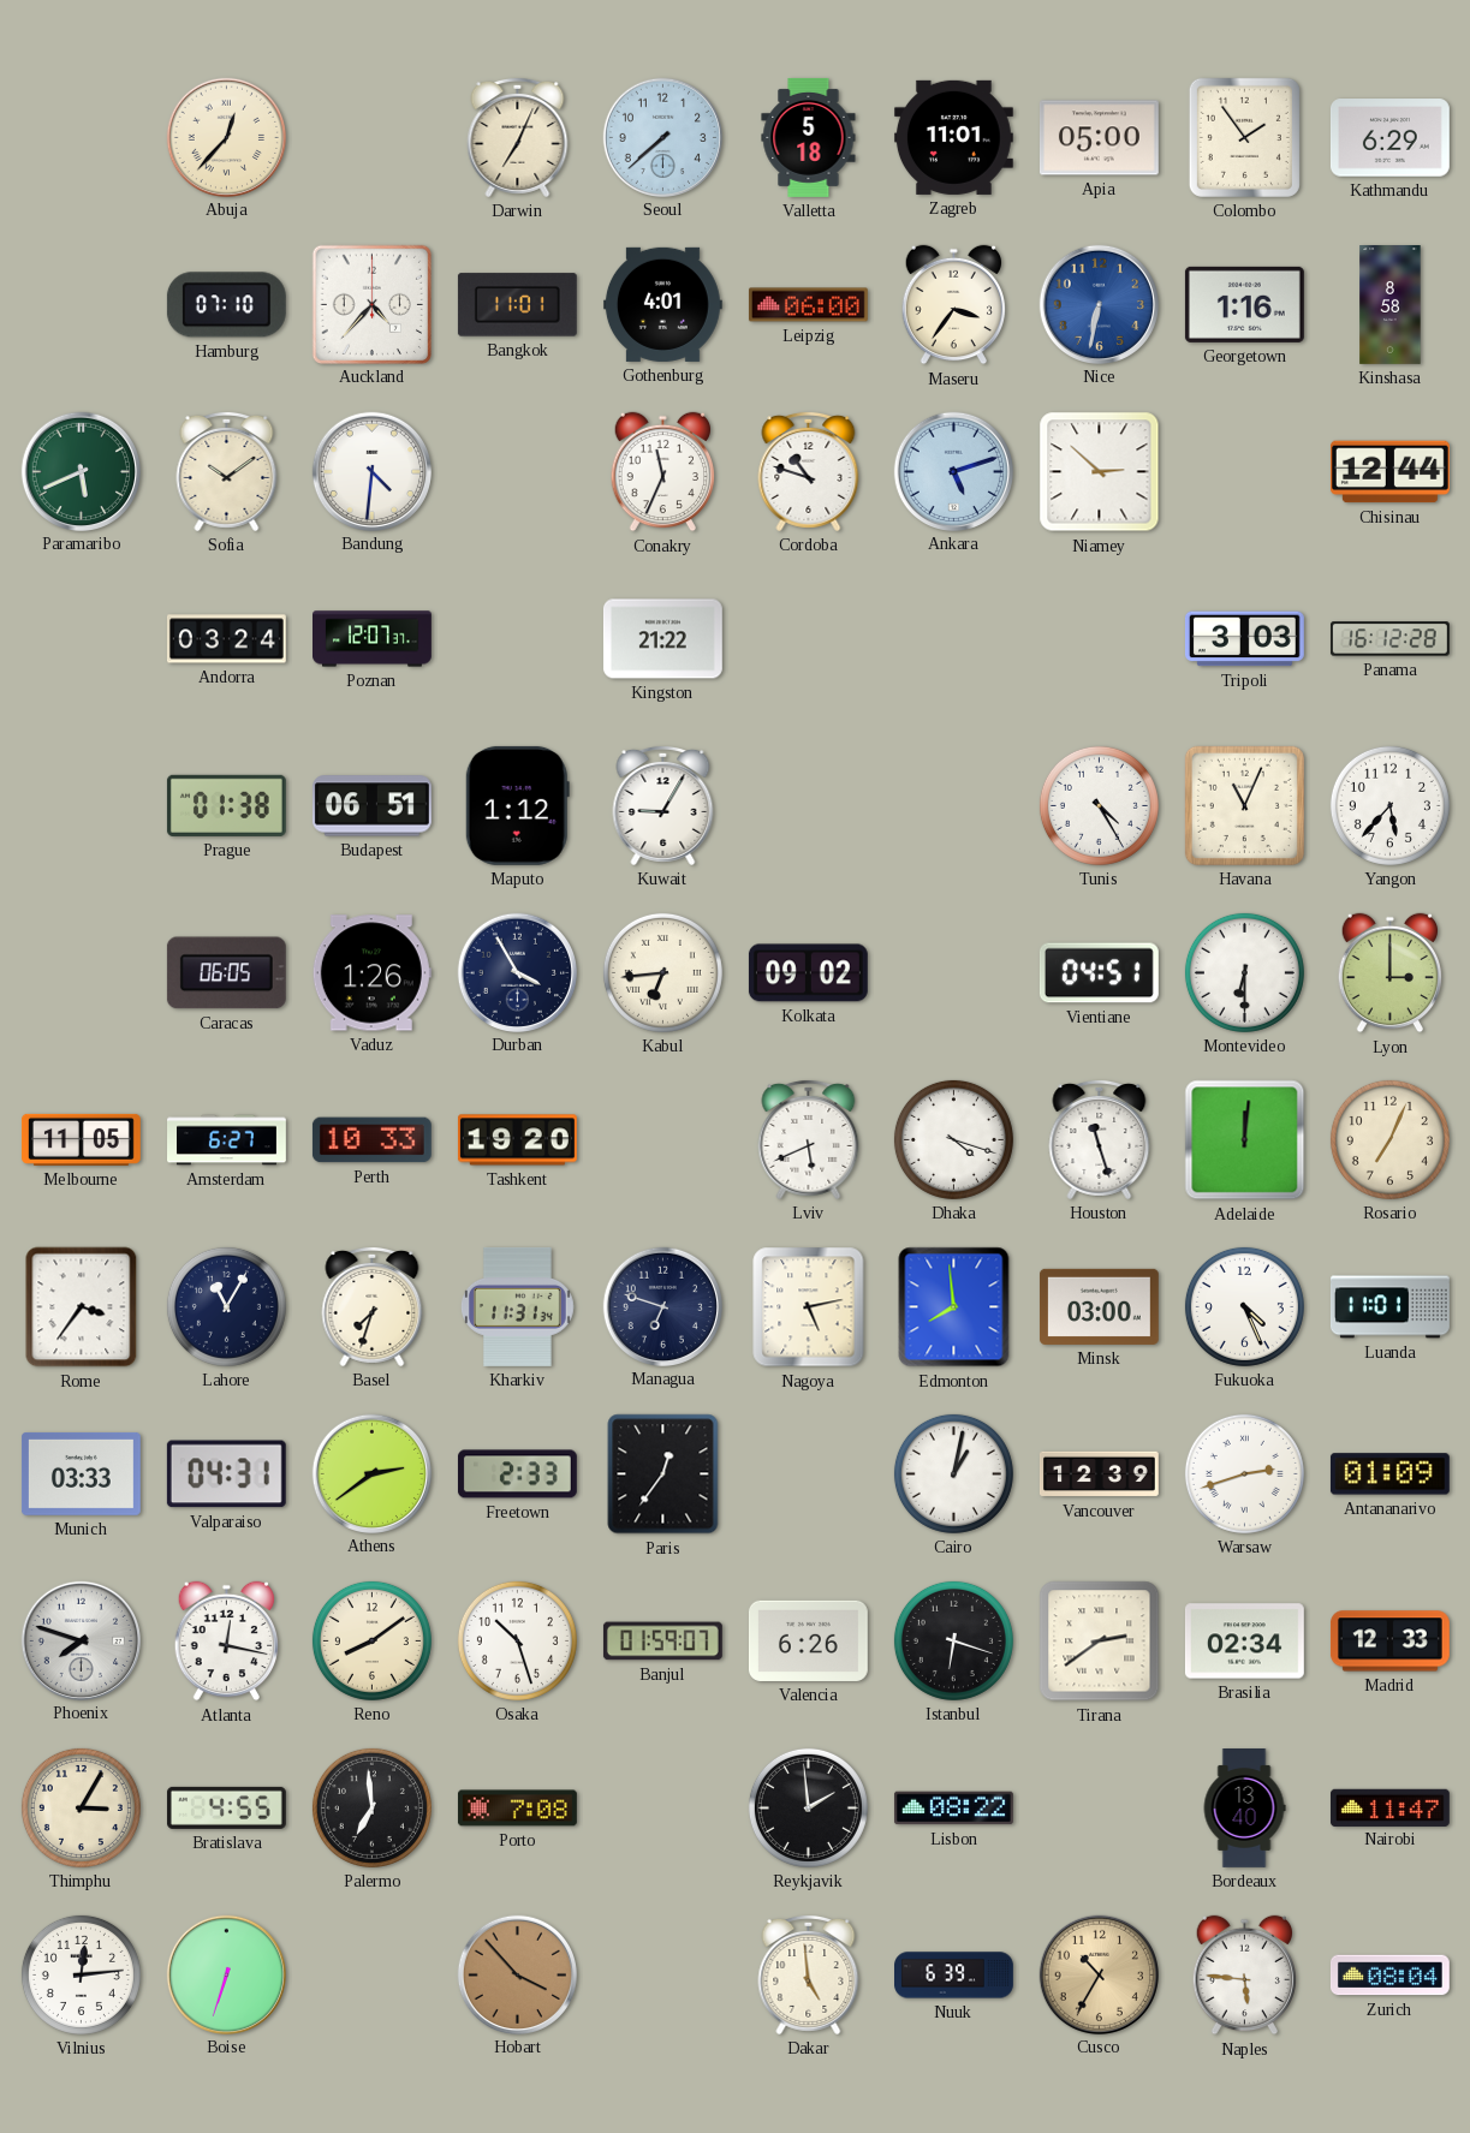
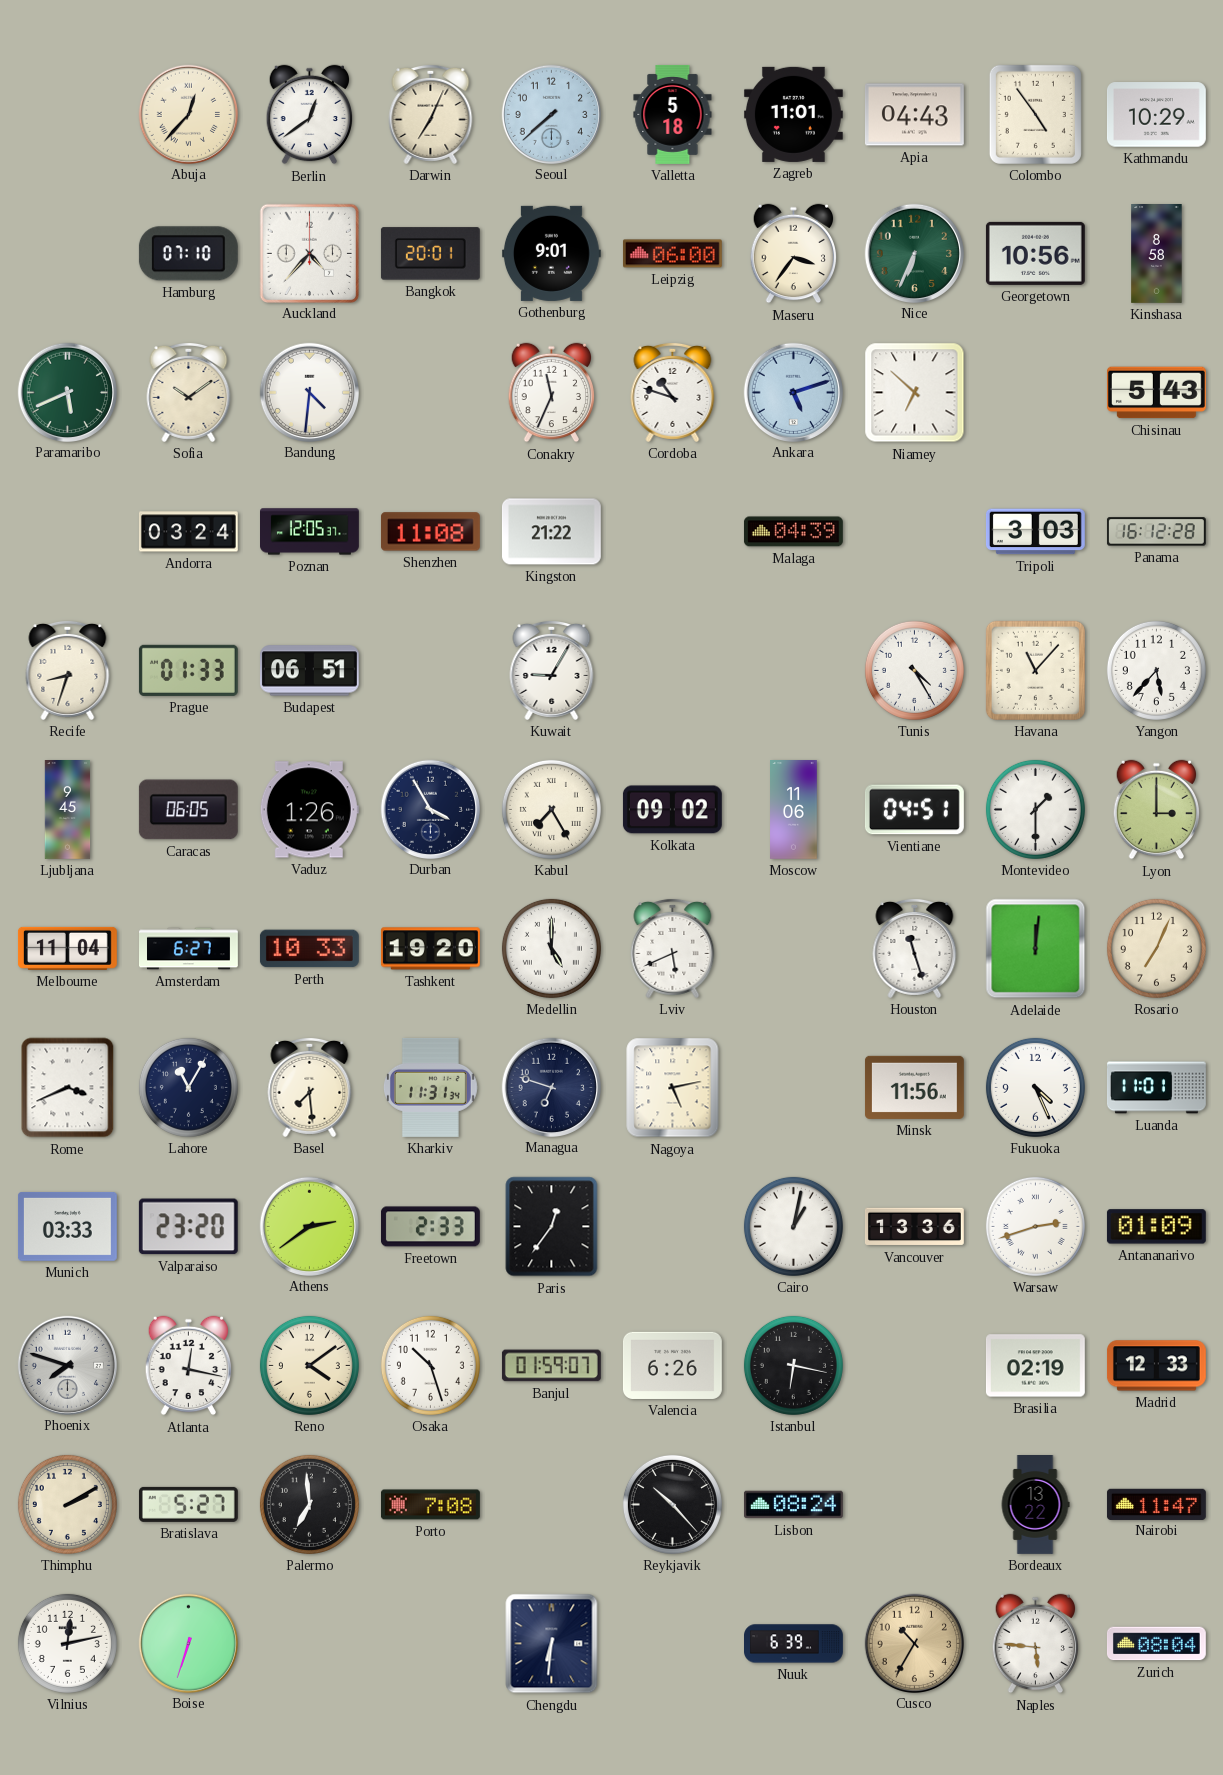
Berlin: none -> 12:39 (310, 115)
Apia: 05:00 -> 04:43 (914, 115)
Colombo: 1:54 -> 4:54 (1035, 114)
Kathmandu: 6:29 -> 10:29 (1156, 115)
Bangkok: 11:01 -> 20:01 (430, 254)
Gothenburg: 4:01 -> 9:01 (551, 253)
Nice: 6:32 -> 6:34 (914, 253)
Nice dial: blue -> green (914, 253)
Georgetown: 1:16 -> 10:56 (1035, 253)
Niamey: 2:52 -> 6:52 (915, 393)
Chisinau: 12:44 -> 5:43 (1156, 393)
Poznan: 12:07 -> 12:05 (310, 532)
Shenzhen: none -> 11:08 (430, 532)
Malaga: none -> 04:39 (793, 532)
Recife: none -> 8:33 (68, 670)
Prague: 01:38 -> 01:33 (188, 670)
Maputo: 1:12 -> none (517, 805)
Havana: 11:04 -> 11:07 (1035, 670)
Ljubljana: none -> 9:45 (68, 810)
Kabul: 6:44 -> 7:25 (551, 809)
Moscow: none -> 11:06 (794, 810)
Montevideo: 6:30 -> 1:30 (1035, 809)
Melbourne: 11:05 -> 11:04 (67, 948)
Medellin: none -> 5:00 (551, 948)
Dhaka: 4:18 -> none (953, 1139)
Rome: 3:36 -> 3:41 (68, 1088)
Basel: 7:33 -> 7:29 (310, 1087)
Edmonton: 7:59 -> none (954, 1307)
Minsk: 03:00 -> 11:56 (914, 1087)
Valparaiso: 04:31 -> 23:20 (188, 1227)
Vancouver: 12:39 -> 13:36 (914, 1227)
Reno: 8:09 -> 4:09 (309, 1365)
Istanbul: 6:18 -> 6:17 (793, 1365)
Tirana: 2:39 -> none (1100, 1642)
Brasilia: 02:34 -> 02:19 (1035, 1366)
Thimphu: 3:05 -> 2:10 (67, 1504)
Bratislava: 4:55 -> 5:27 (188, 1504)
Reykjavik: 1:59 -> 10:23 (672, 1504)
Lisbon: 08:22 -> 08:24 (793, 1505)
Bordeaux: 13:40 -> 13:22 (1035, 1505)
Vilnius: 12:14 -> 12:13 (67, 1643)
Hobart: 3:53 -> none (517, 1974)
Chengdu: none -> 6:31 (552, 1644)
Dakar: 4:59 -> none (809, 1974)
